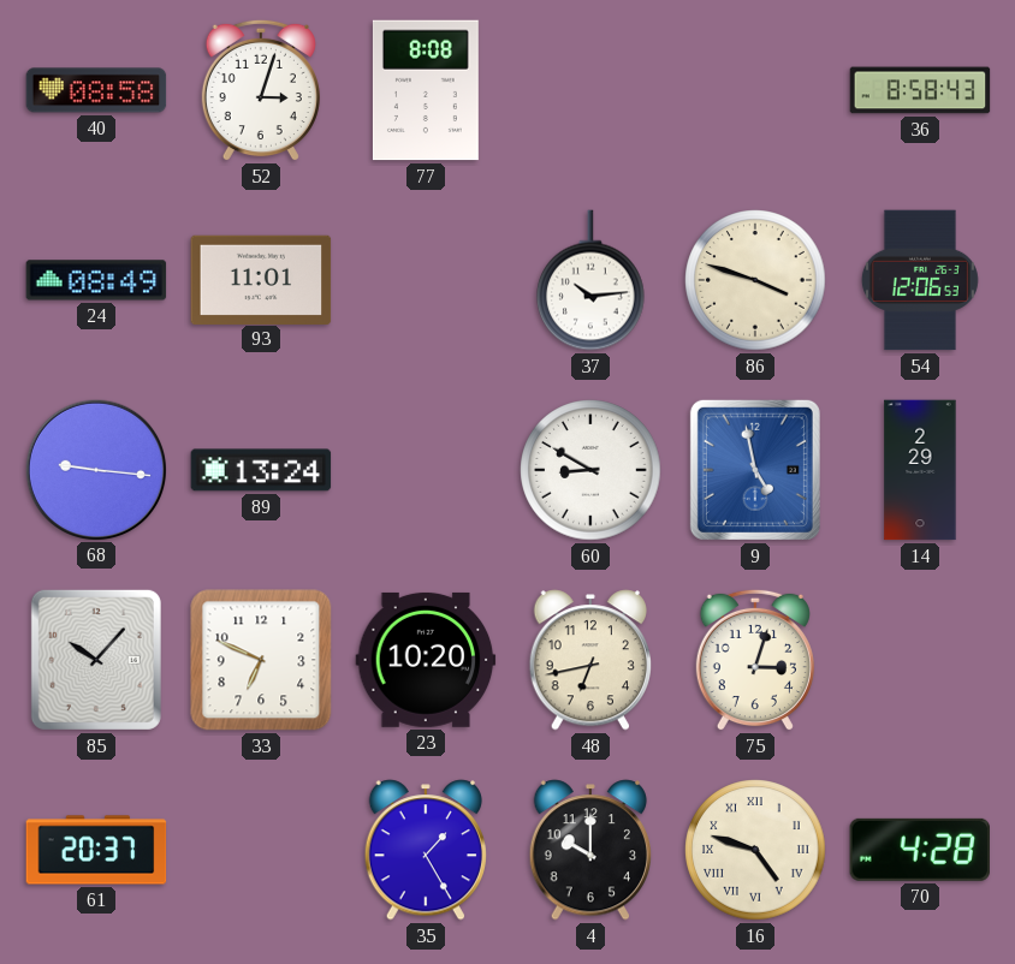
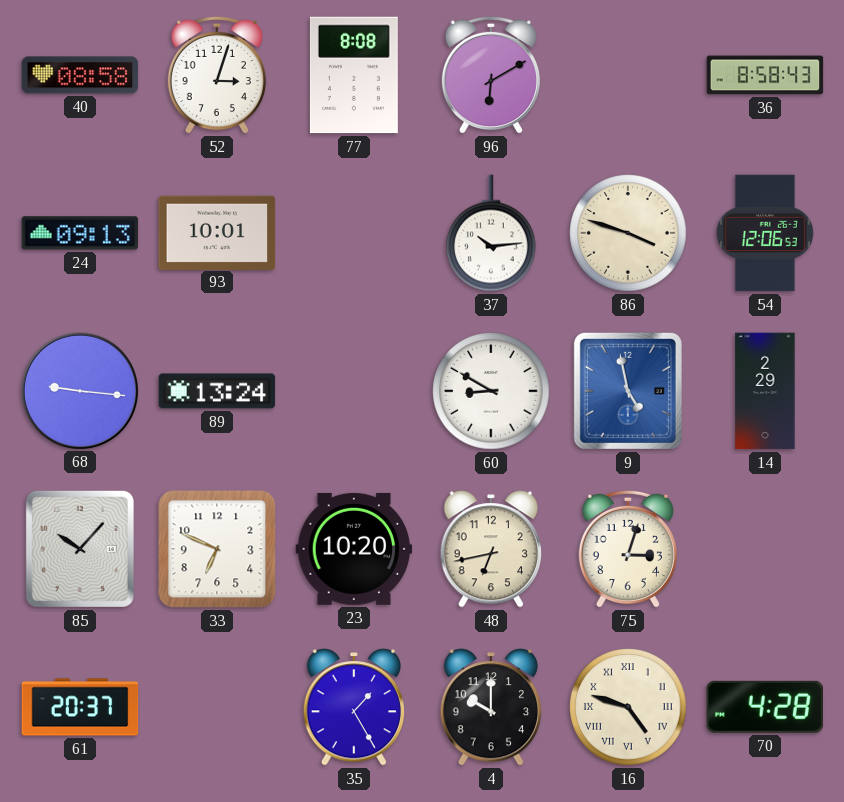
96: none -> 6:10 (491, 75)
24: 08:49 -> 09:13 (80, 233)
93: 11:01 -> 10:01 (217, 232)
